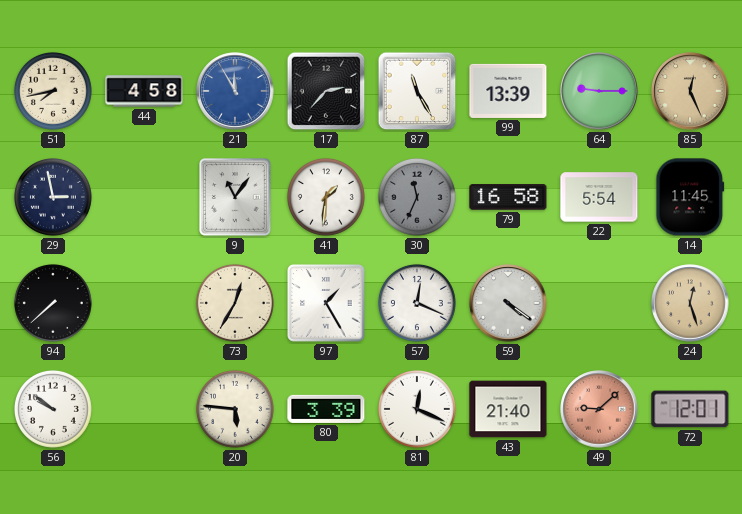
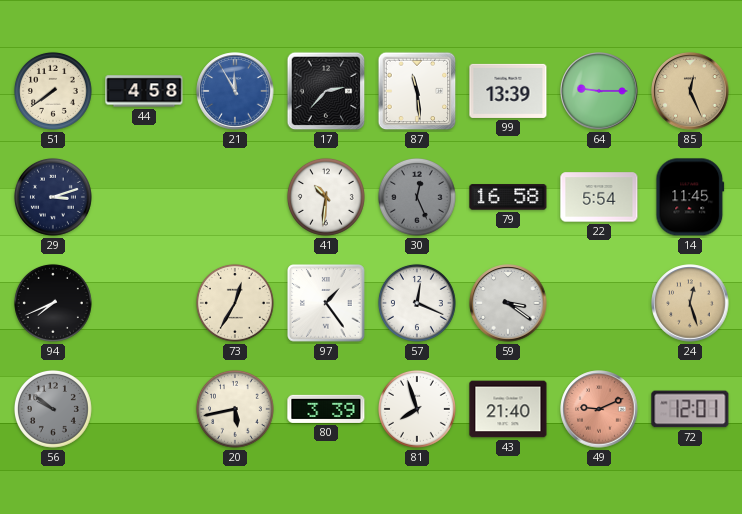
51: 7:43 -> 7:39 (53, 91)
87: 11:25 -> 11:29 (417, 91)
29: 2:58 -> 3:12 (53, 197)
9: 11:06 -> none (236, 198)
41: 1:31 -> 10:31 (326, 197)
30: 11:34 -> 12:26 (417, 197)
94: 7:38 -> 7:41 (53, 303)
97: 1:25 -> 1:24 (326, 303)
59: 4:21 -> 3:21 (508, 303)
56 dial: white -> grey (53, 409)
20: 5:46 -> 5:43 (235, 409)
81: 12:19 -> 7:57 (417, 409)
49: 9:08 -> 9:11 (599, 409)
